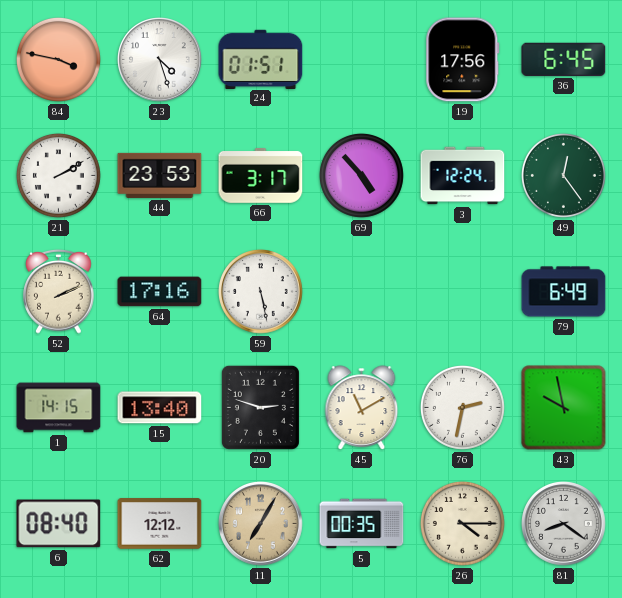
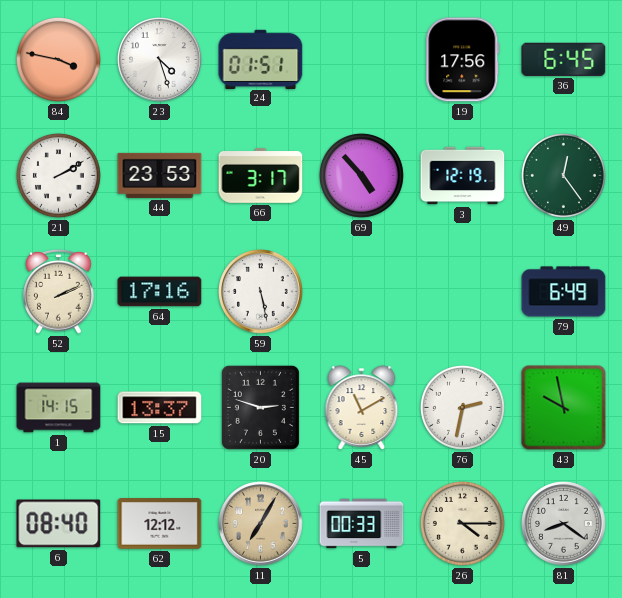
3: 12:24 -> 12:19 (463, 176)
15: 13:40 -> 13:37 (160, 408)
5: 00:35 -> 00:33 (362, 524)
